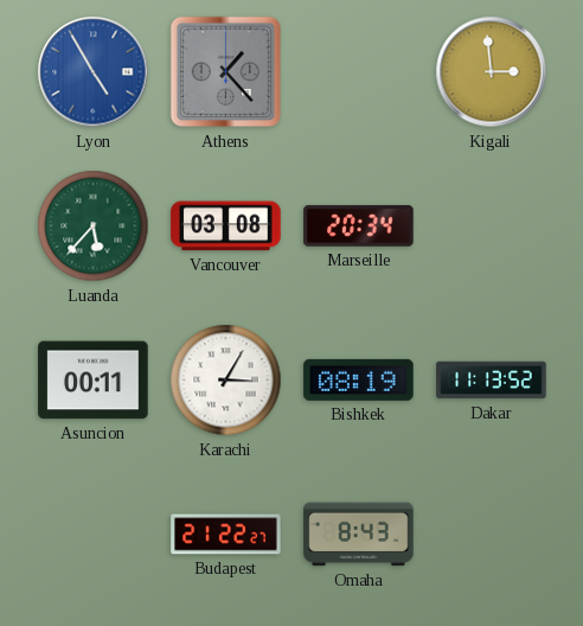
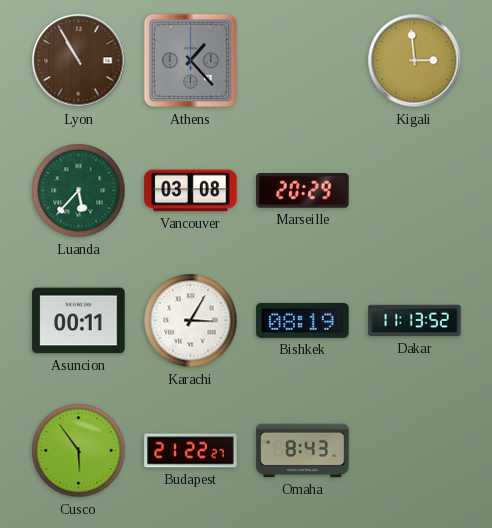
Lyon: 4:55 -> 10:55 (79, 61)
Lyon dial: blue -> brown (79, 61)
Marseille: 20:34 -> 20:29 (303, 191)
Cusco: none -> 5:54 (79, 451)
